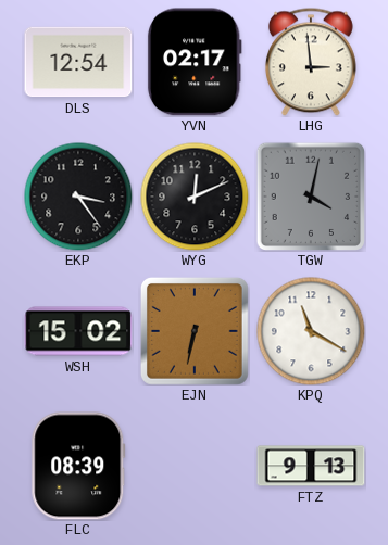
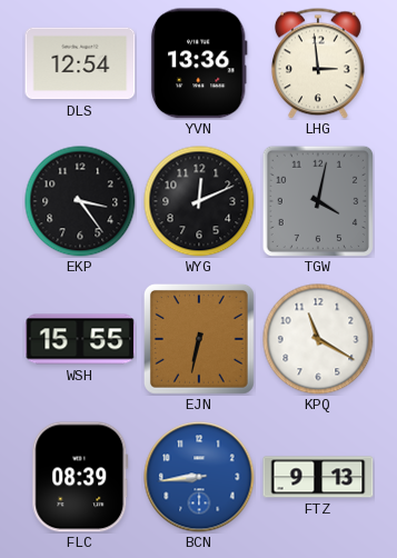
YVN: 02:17 -> 13:36 (199, 63)
WSH: 15:02 -> 15:55 (80, 339)
BCN: none -> 8:44 (199, 477)
